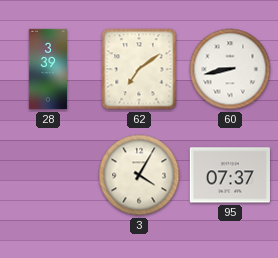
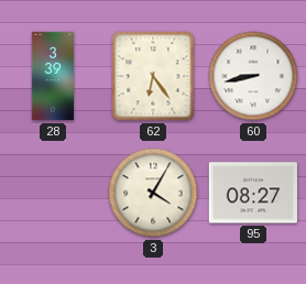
62: 7:09 -> 6:24 (153, 76)
95: 07:37 -> 08:27 (253, 193)
